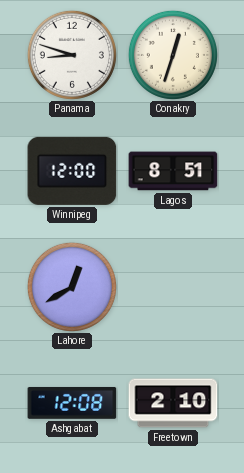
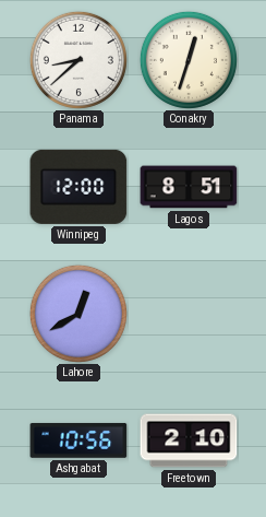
Panama: 8:48 -> 8:38 (78, 60)
Ashgabat: 12:08 -> 10:56 (78, 440)
